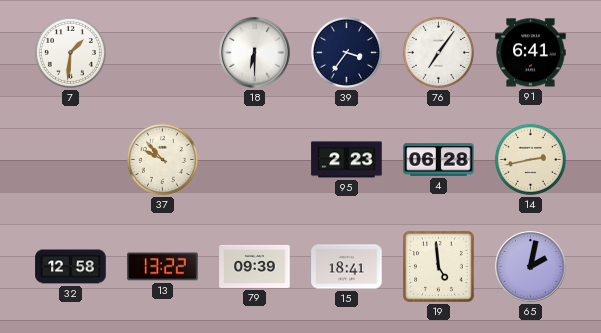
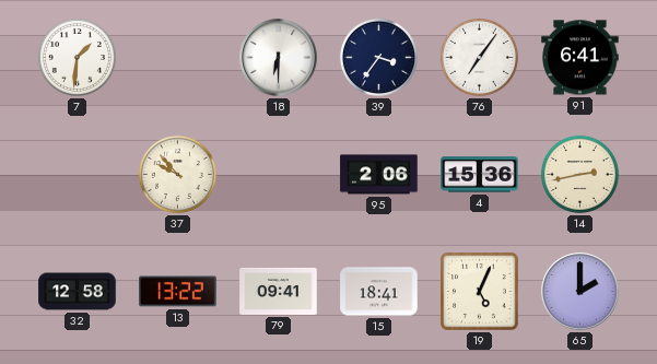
95: 2:23 -> 2:06 (379, 175)
4: 06:28 -> 15:36 (480, 175)
79: 09:39 -> 09:41 (279, 291)
19: 4:59 -> 5:04 (480, 292)
65: 2:02 -> 2:00 (580, 292)
